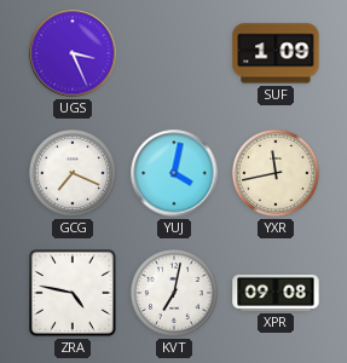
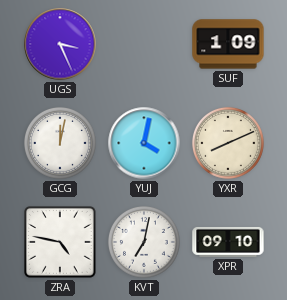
GCG: 7:19 -> 12:02 (60, 143)
YXR: 11:43 -> 8:11 (228, 143)
XPR: 09:08 -> 09:10 (228, 242)
